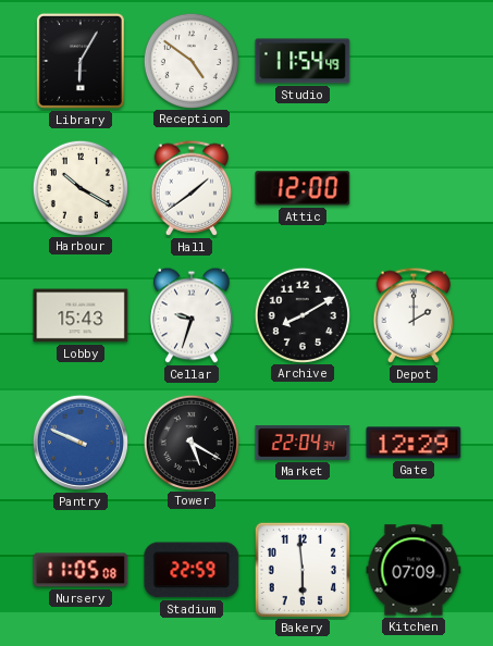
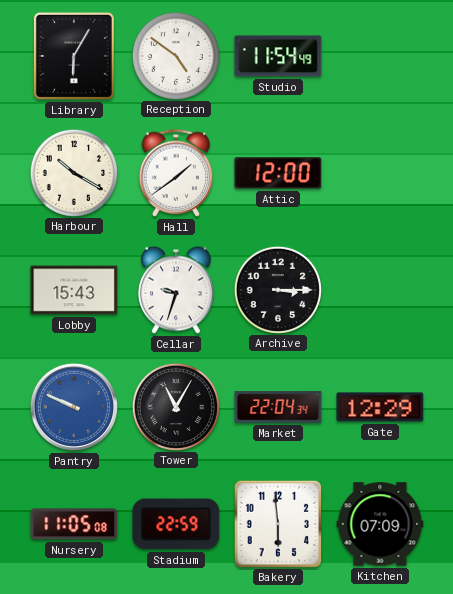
Archive: 8:10 -> 3:15 (277, 289)
Depot: 2:00 -> none (414, 315)
Tower: 5:20 -> 11:05 (175, 406)
